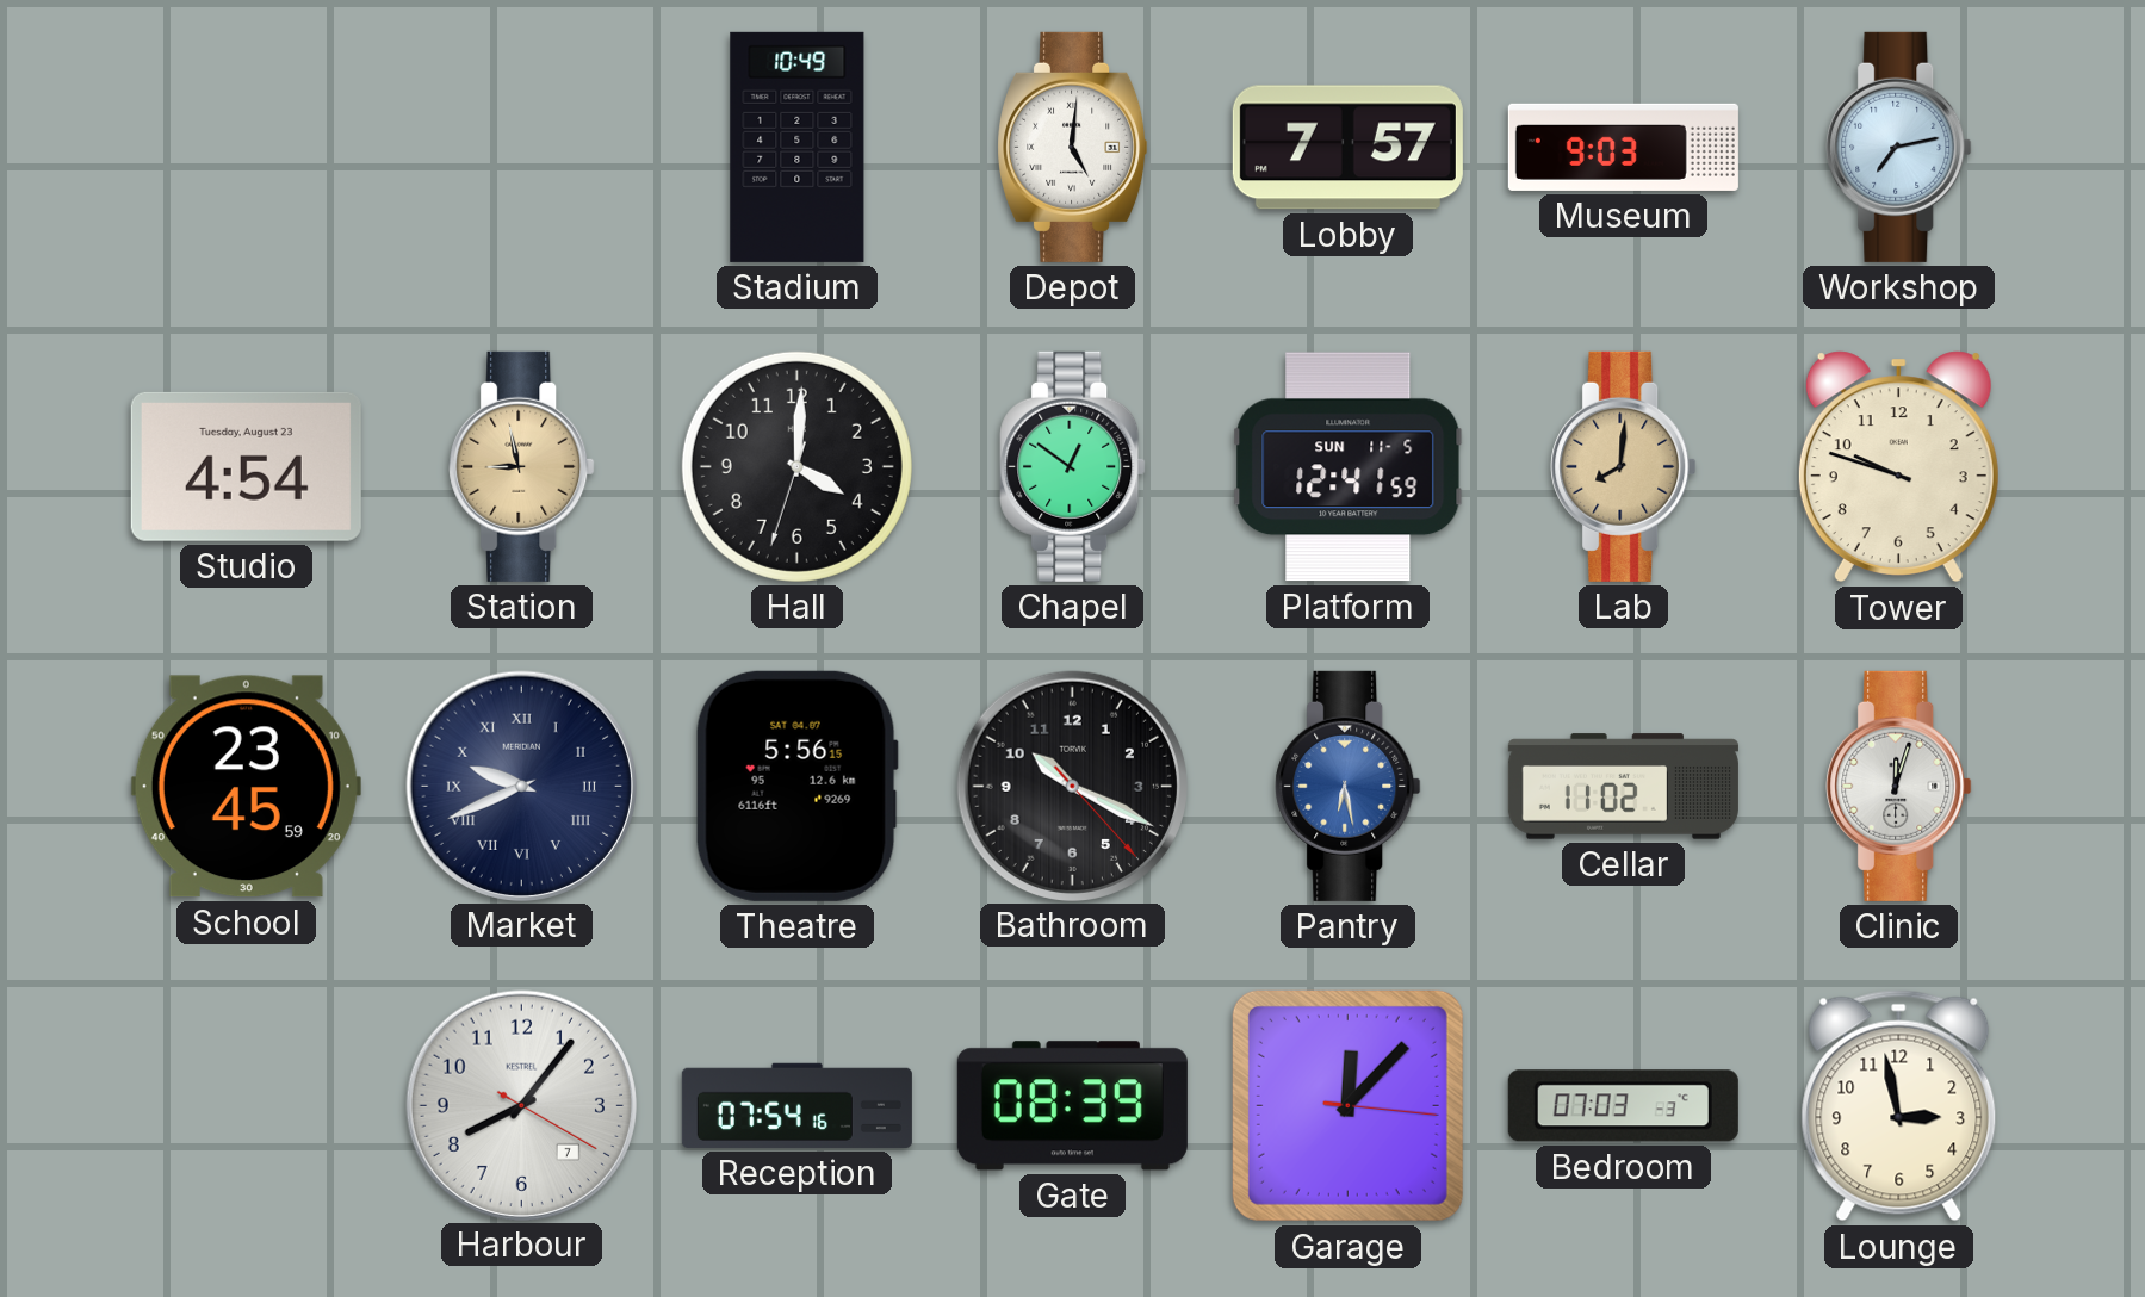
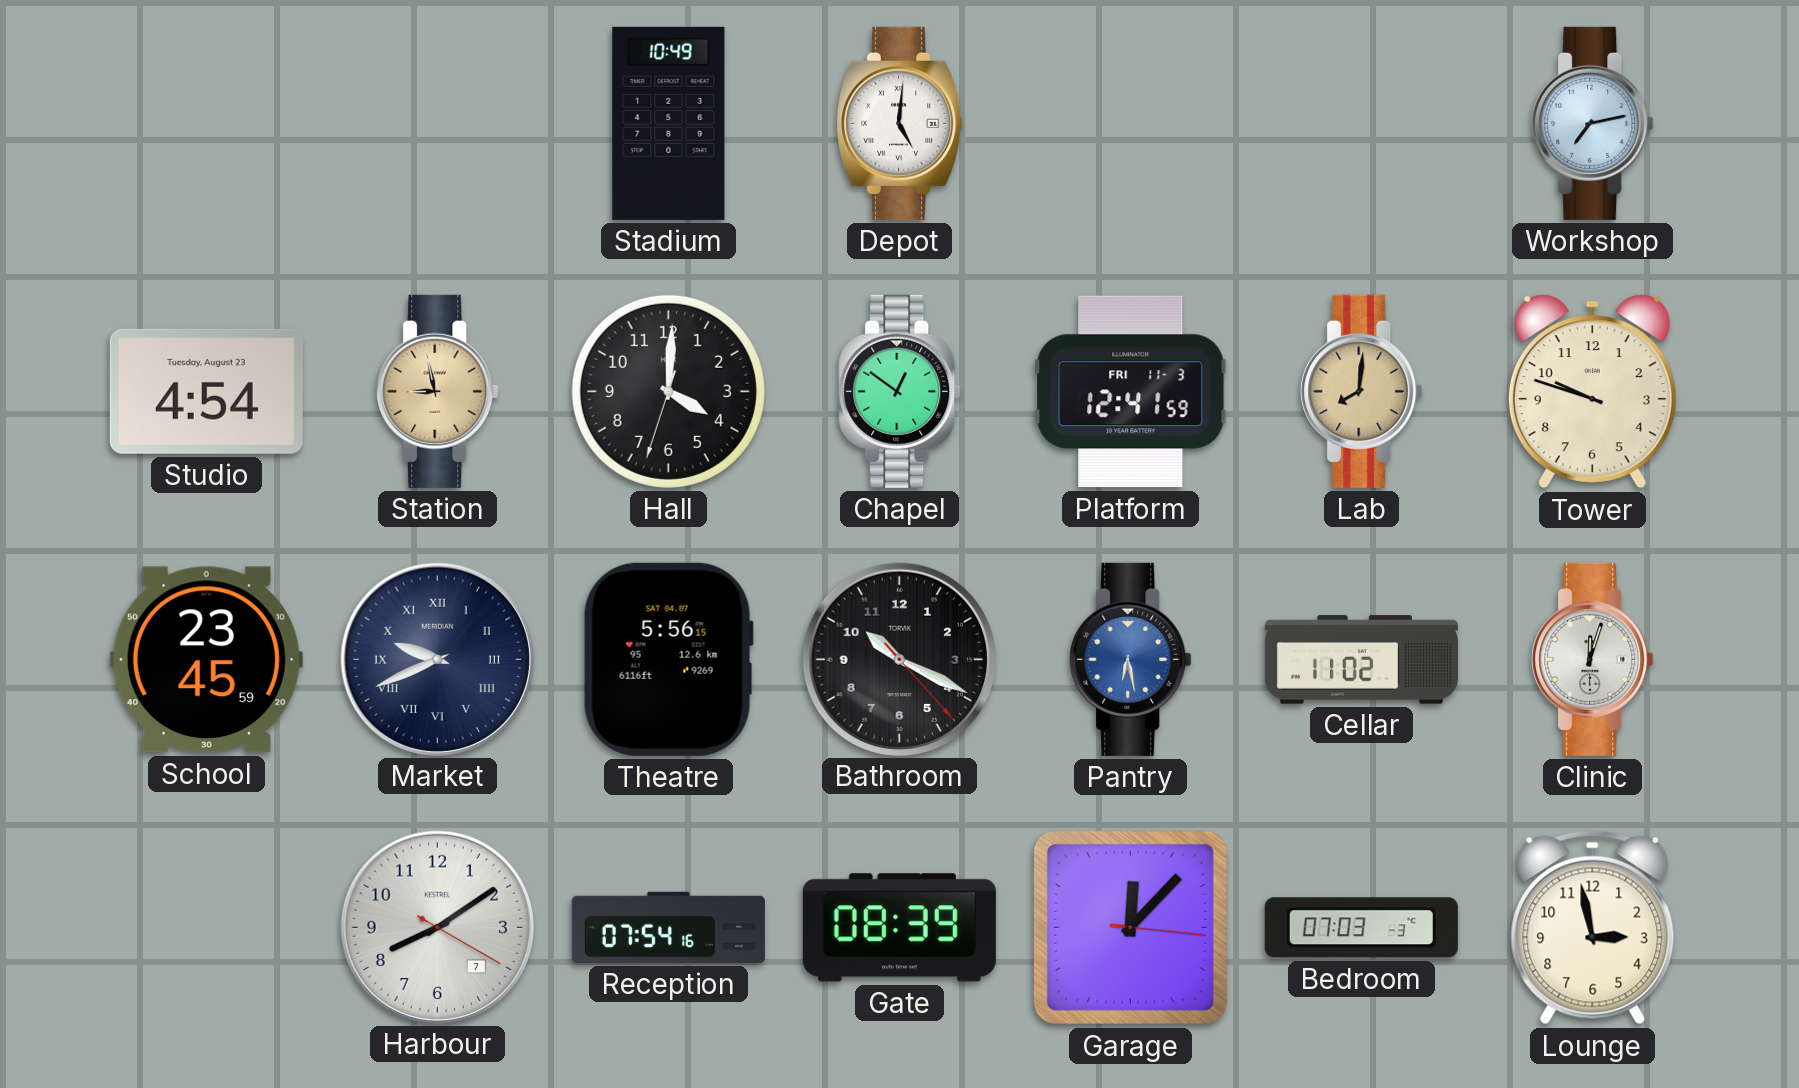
Lobby: 7:57 -> none (1347, 148)
Museum: 9:03 -> none (1623, 147)
Platform date: SUN 11-5 -> FRI 11-3 (1131, 392)
Harbour: 8:06 -> 8:09 (437, 927)
